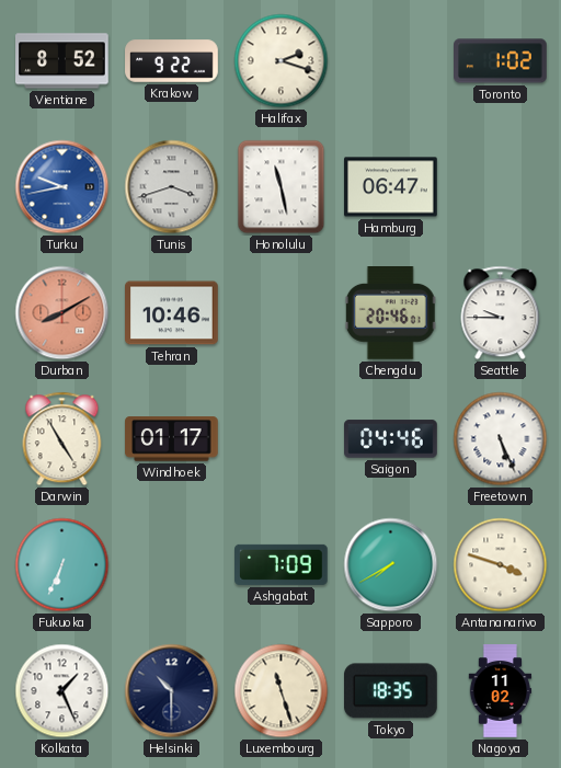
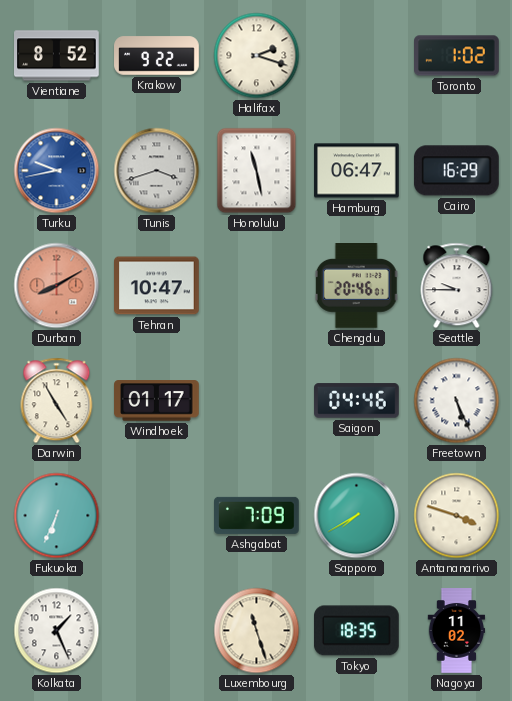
Cairo: none -> 16:29 (456, 171)
Tehran: 10:46 -> 10:47 (157, 286)
Helsinki: 10:30 -> none (172, 691)
